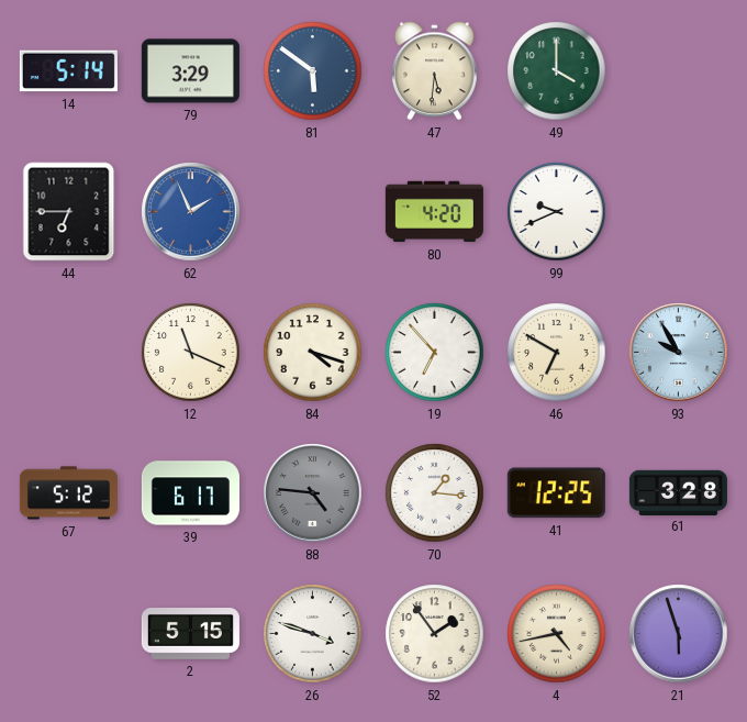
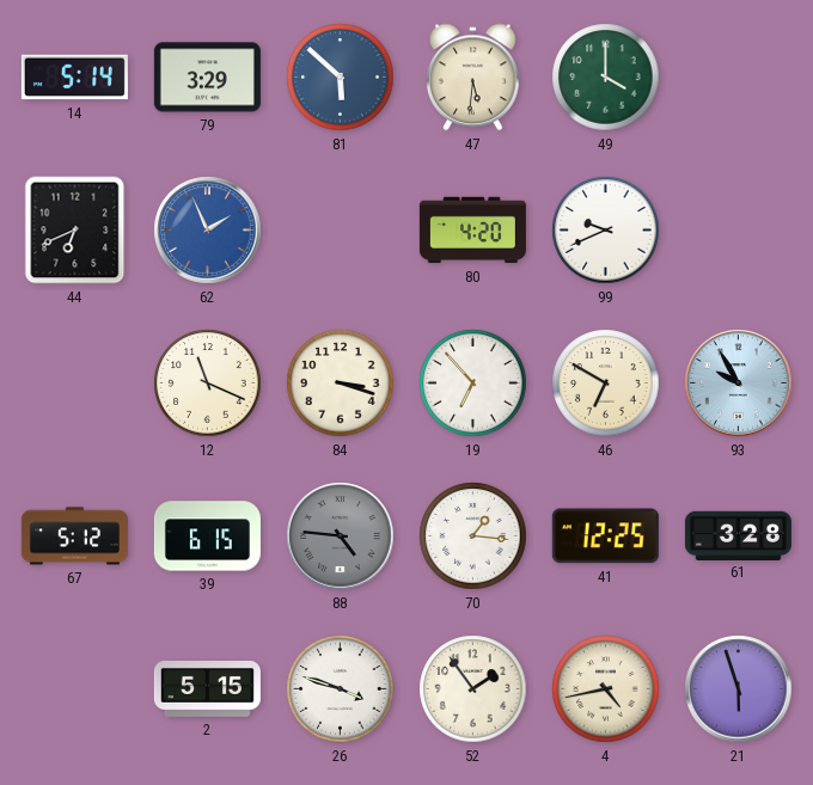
81: 5:51 -> 5:52 (341, 78)
44: 6:45 -> 6:41 (75, 231)
84: 4:18 -> 3:18 (341, 384)
39: 6:17 -> 6:15 (207, 536)
